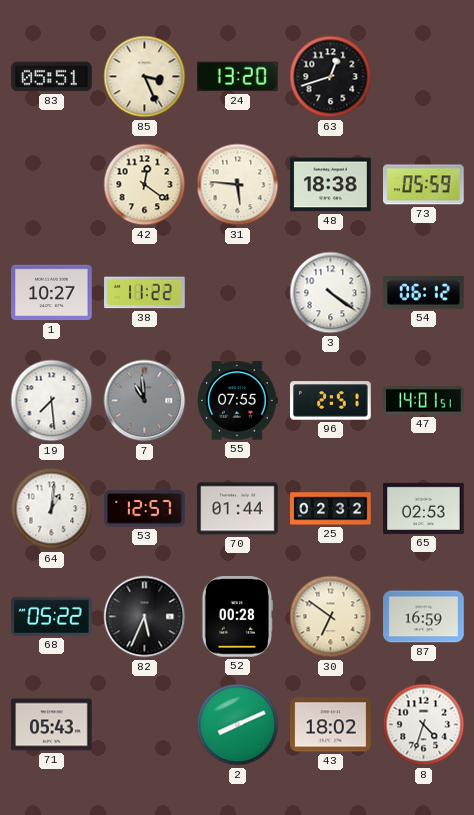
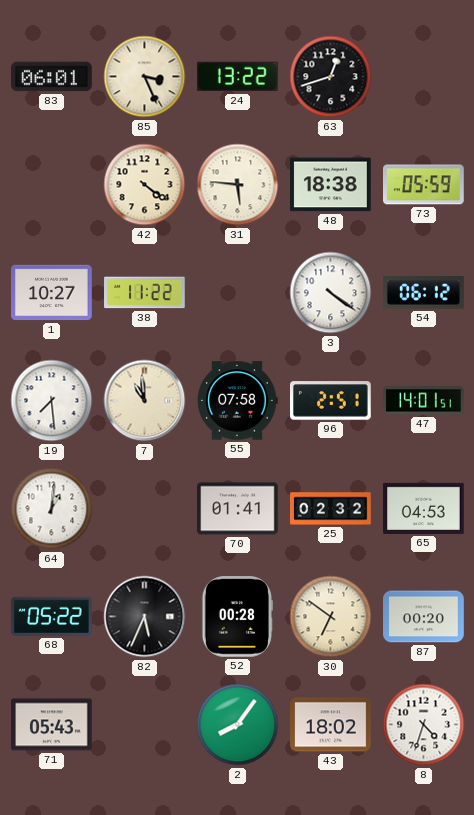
83: 05:51 -> 06:01 (52, 77)
24: 13:20 -> 13:22 (238, 77)
42: 12:21 -> 4:21 (145, 185)
7 dial: grey -> cream (145, 401)
55: 07:55 -> 07:58 (238, 401)
53: 12:57 -> none (145, 509)
70: 01:44 -> 01:41 (238, 509)
65: 02:53 -> 04:53 (424, 508)
87: 16:59 -> 00:20 (424, 617)
2: 8:11 -> 8:06 (238, 725)
